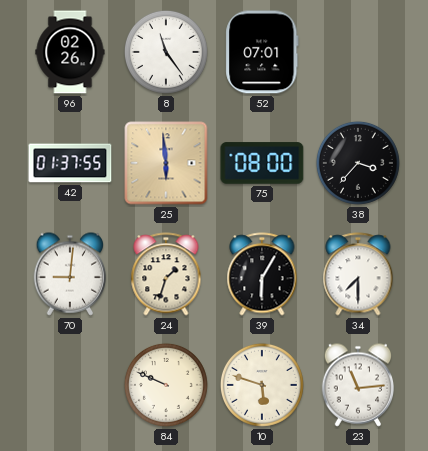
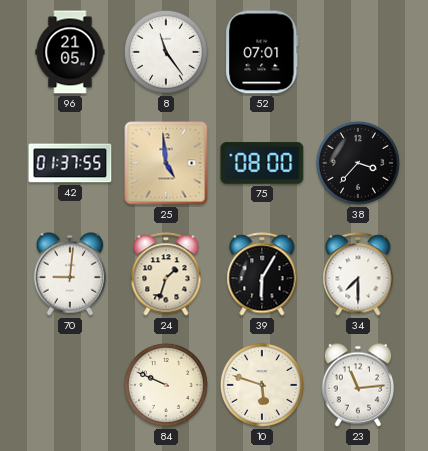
96: 02:26 -> 21:05 (70, 52)
25: 5:59 -> 4:59 (166, 163)
